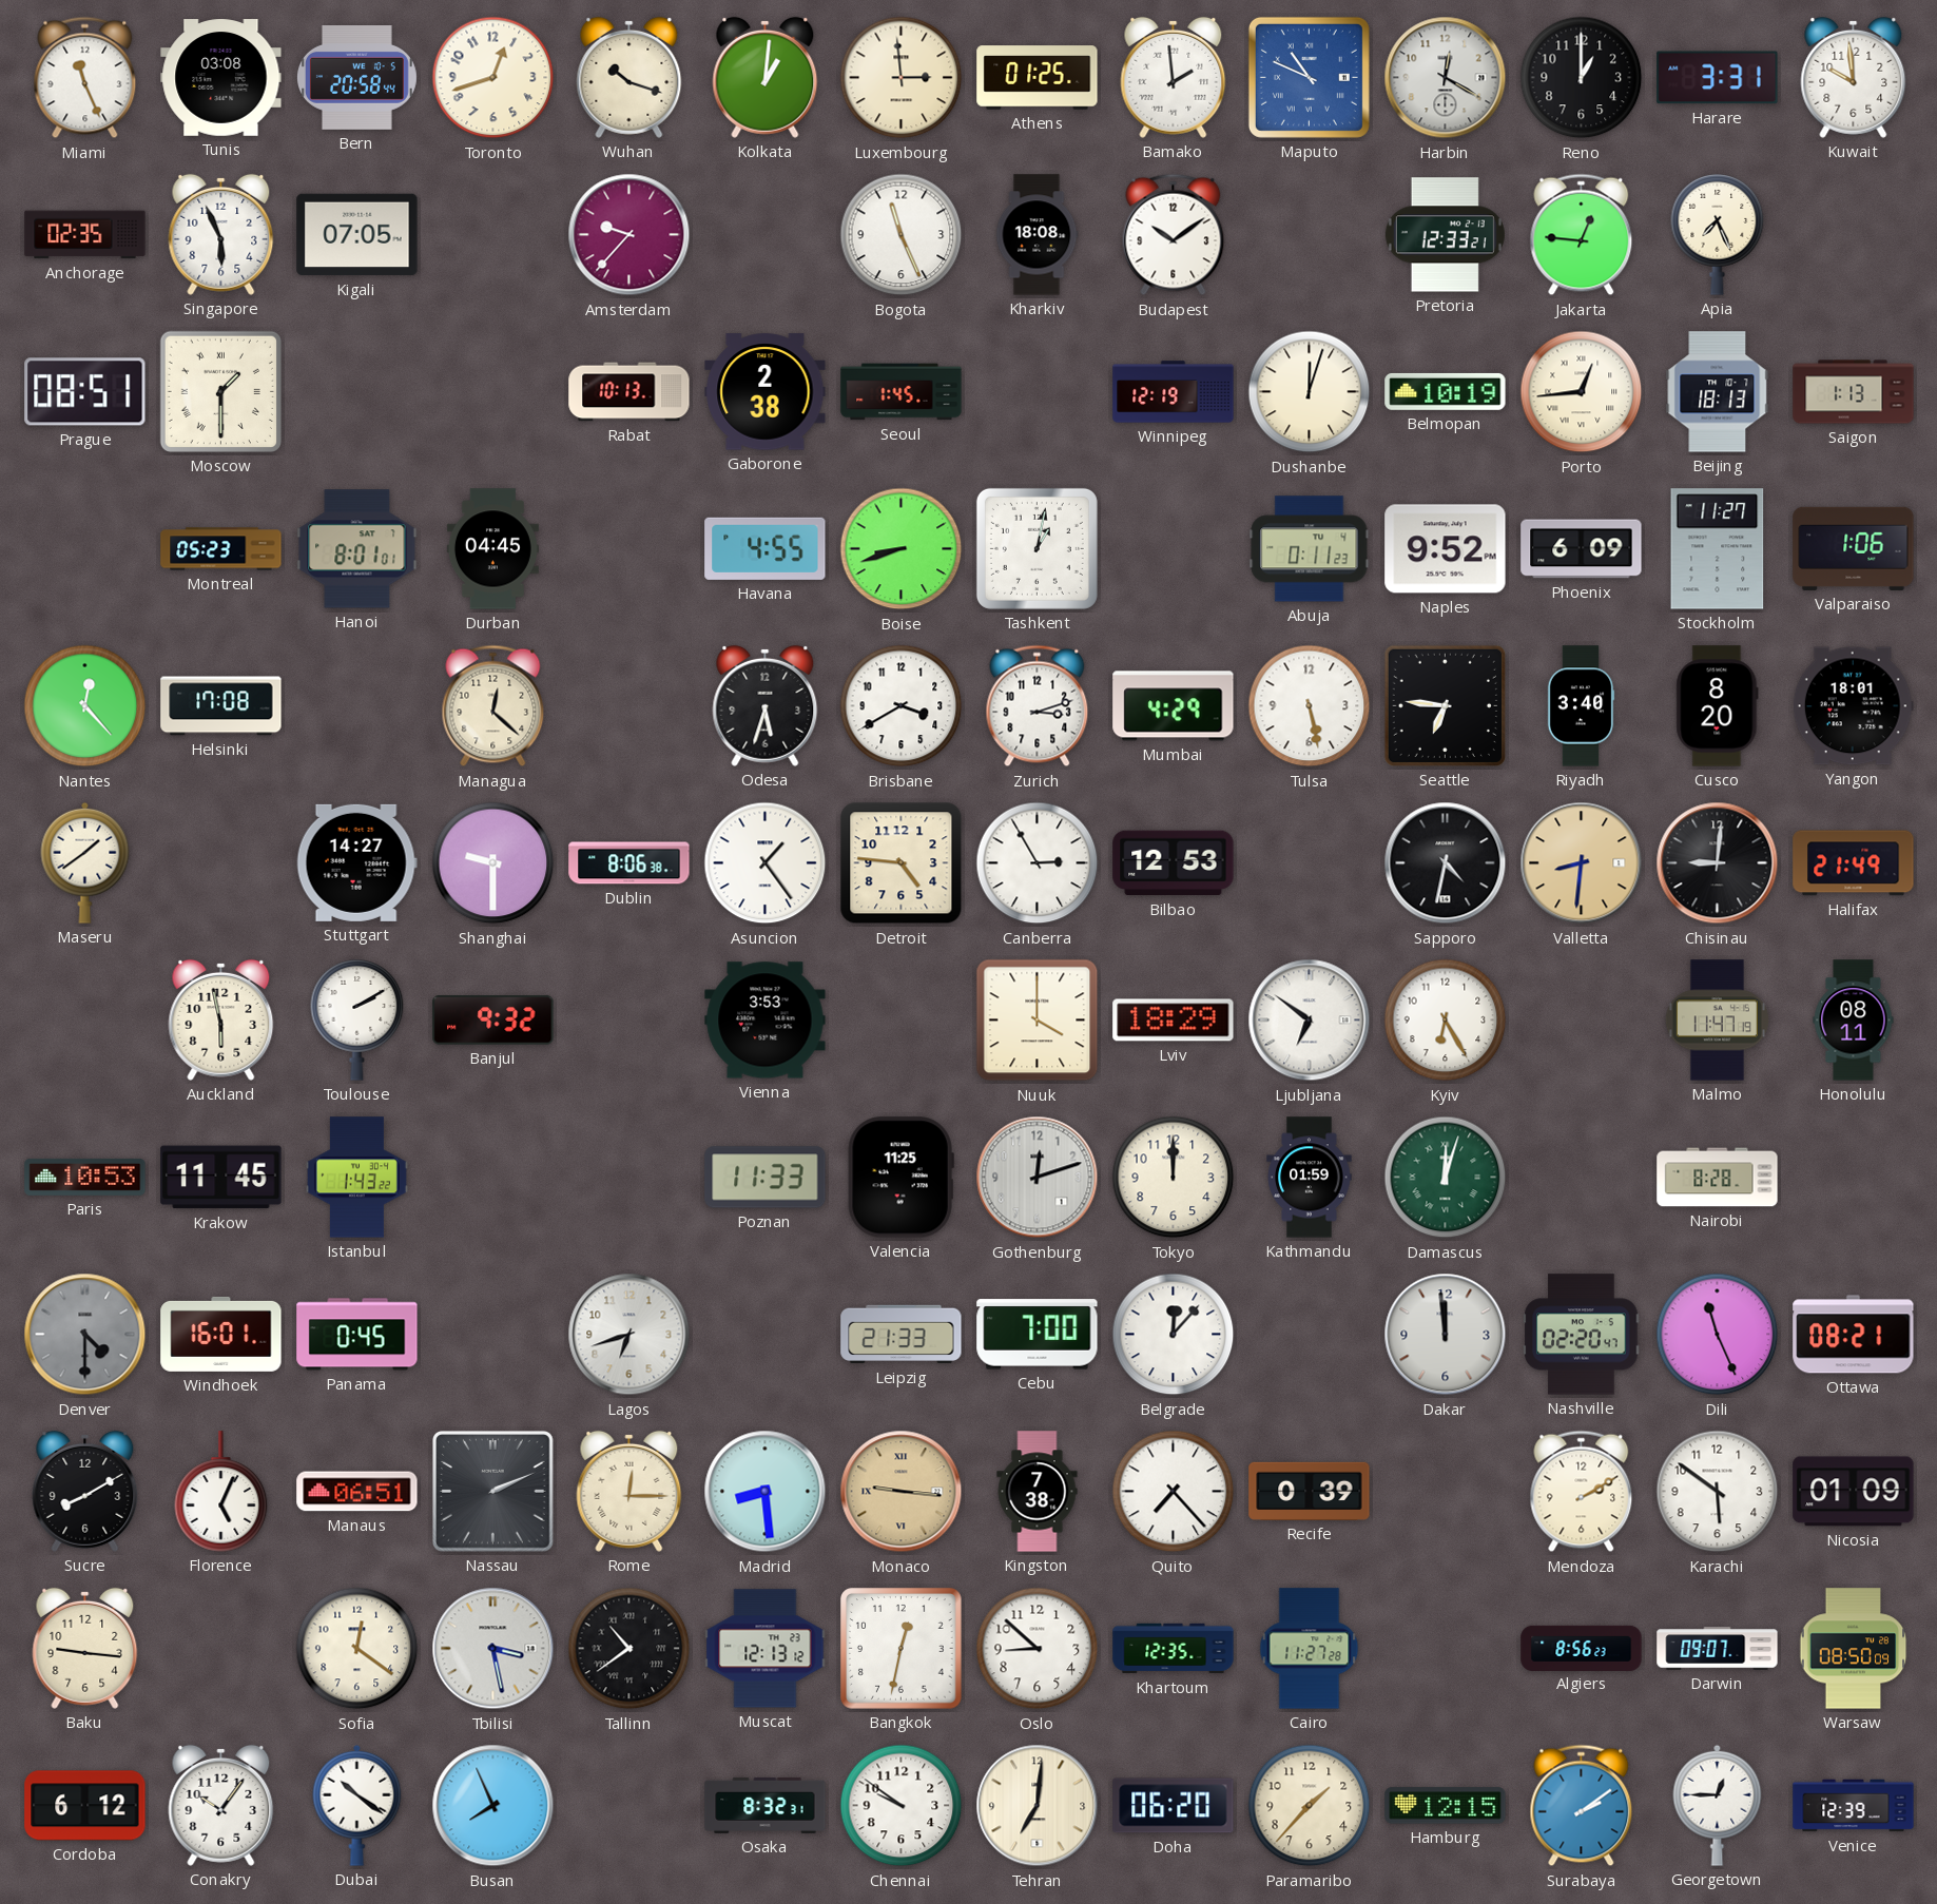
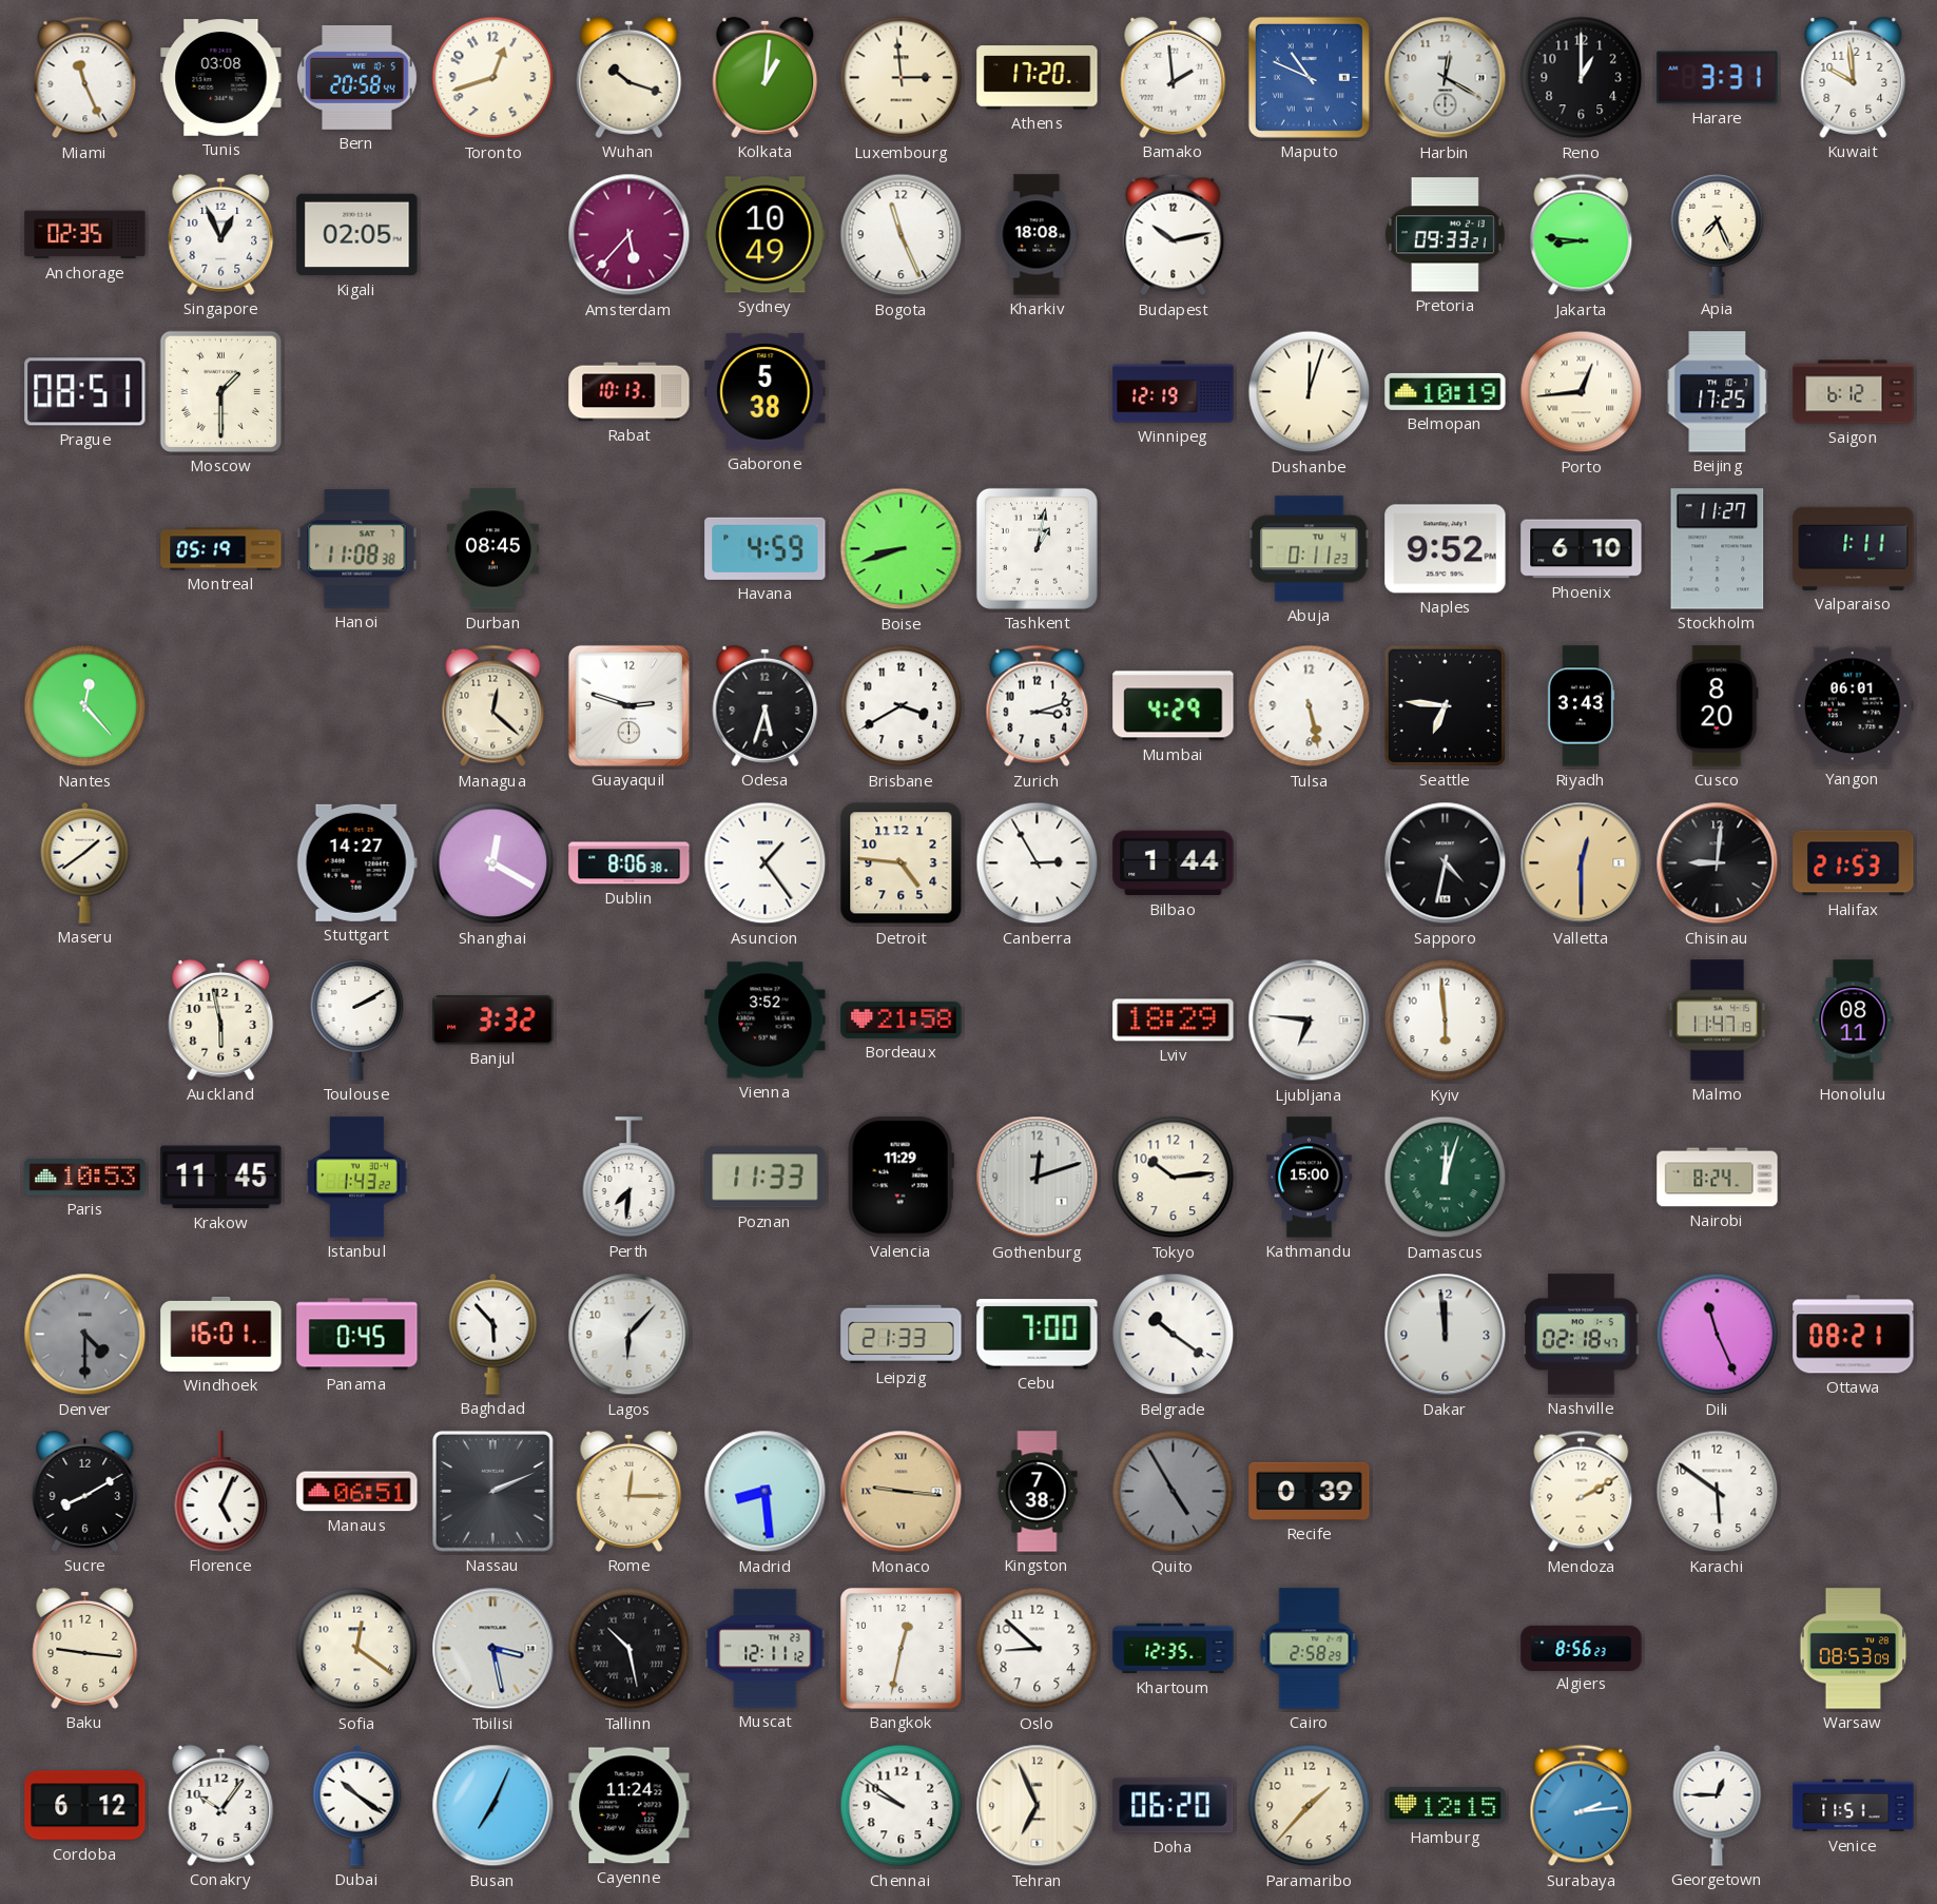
Athens: 01:25 -> 17:20 (1038, 78)
Singapore: 5:56 -> 12:56 (221, 234)
Kigali: 07:05 -> 02:05 (357, 235)
Amsterdam: 9:37 -> 5:37 (629, 235)
Sydney: none -> 10:49 (766, 235)
Budapest: 10:09 -> 10:13 (1174, 235)
Pretoria: 12:33 -> 09:33 (1445, 235)
Jakarta: 12:46 -> 8:46 (1582, 235)
Gaborone: 2:38 -> 5:38 (766, 392)
Seoul: 1:45 -> none (902, 392)
Beijing: 18:13 -> 17:25 (1718, 392)
Saigon: 1:13 -> 6:12 (1854, 392)
Montreal: 05:23 -> 05:19 (221, 549)
Hanoi: 8:01 -> 11:08 (357, 549)
Durban: 04:45 -> 08:45 (492, 549)
Havana: 4:55 -> 4:59 (766, 548)
Phoenix: 6:09 -> 6:10 (1582, 549)
Valparaiso: 1:06 -> 1:11 (1854, 548)
Helsinki: 17:08 -> none (221, 706)
Guayaquil: none -> 2:48 (628, 705)
Riyadh: 3:40 -> 3:43 (1581, 706)
Yangon: 18:01 -> 06:01 (1853, 706)
Shanghai: 9:30 -> 12:20 (493, 863)
Bilbao: 12:53 -> 1:44 (1174, 863)
Valletta: 8:31 -> 12:30 (1582, 863)
Halifax: 21:49 -> 21:53 (1854, 863)
Banjul: 9:32 -> 3:32 (493, 1021)
Vienna: 3:53 -> 3:52 (766, 1021)
Bordeaux: none -> 21:58 (902, 1019)
Nuuk: 4:00 -> none (1038, 1021)
Ljubljana: 6:51 -> 6:46 (1310, 1021)
Kyiv: 6:25 -> 5:59 (1446, 1021)
Perth: none -> 7:31 (629, 1178)
Valencia: 11:25 -> 11:29 (900, 1178)
Tokyo: 12:00 -> 10:14 (1174, 1178)
Kathmandu: 01:59 -> 15:00 (1310, 1178)
Nairobi: 8:28 -> 8:24 (1718, 1178)
Baghdad: none -> 5:53 (493, 1334)
Lagos: 6:42 -> 6:07 (629, 1335)
Belgrade: 12:07 -> 10:21 (1174, 1335)
Nashville: 02:20 -> 02:18 (1582, 1335)
Quito: 7:23 -> 4:55 (1174, 1492)
Quito dial: white -> grey (1174, 1492)
Nicosia: 01:09 -> none (1854, 1492)
Tallinn: 10:39 -> 10:28 (629, 1649)
Muscat: 12:13 -> 12:11 (766, 1649)
Cairo: 11:27 -> 2:58 (1310, 1649)
Darwin: 09:07 -> none (1718, 1649)
Warsaw: 08:50 -> 08:53 (1854, 1649)
Busan: 7:56 -> 7:04 (493, 1806)
Cayenne: none -> 11:24 (629, 1806)
Osaka: 8:32 -> none (766, 1805)
Tehran: 7:01 -> 6:56 (1038, 1806)
Surabaya: 2:09 -> 2:14 (1582, 1806)
Venice: 12:39 -> 11:51 (1854, 1806)
